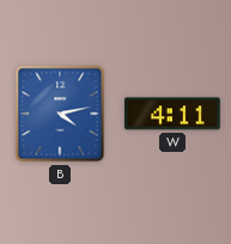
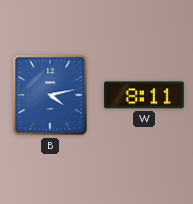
W: 4:11 -> 8:11 (144, 95)
